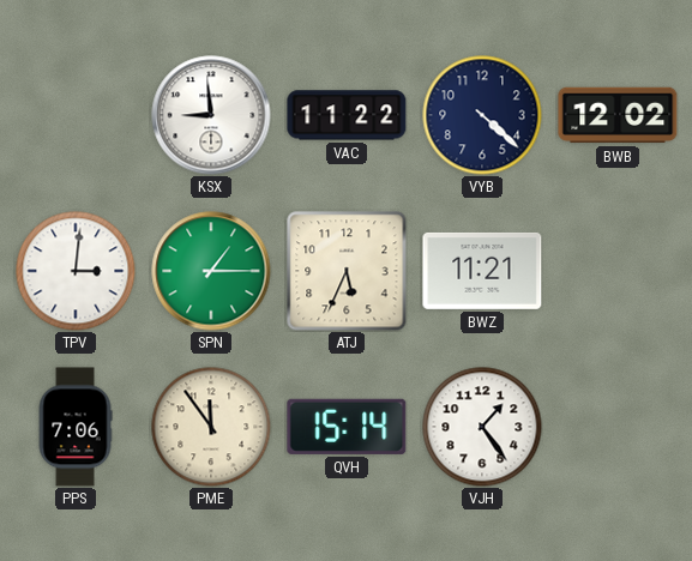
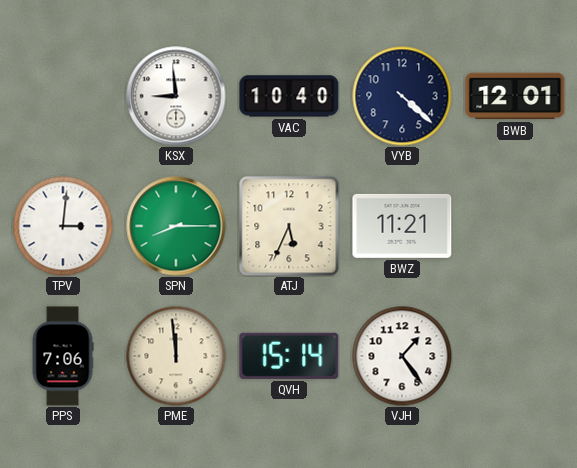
VAC: 11:22 -> 10:40 (289, 96)
BWB: 12:02 -> 12:01 (515, 96)
SPN: 1:15 -> 8:15 (176, 226)
PME: 11:54 -> 11:59 (176, 356)
